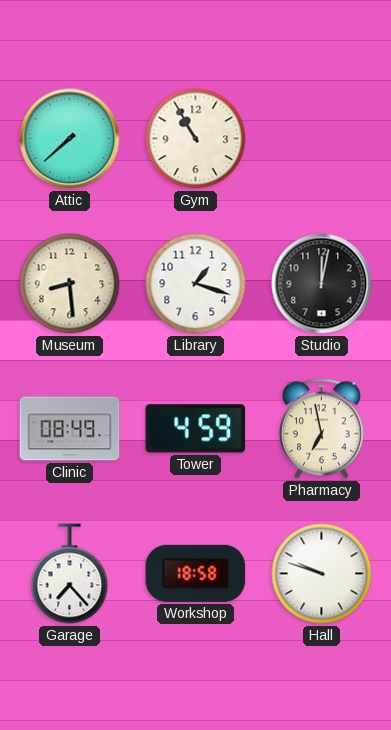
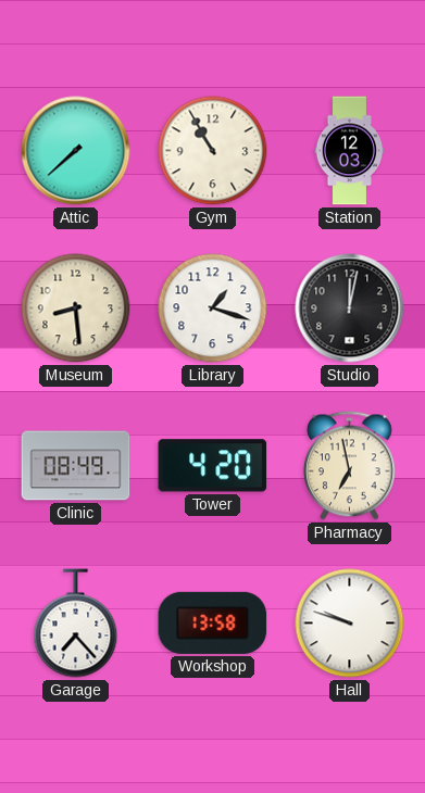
Station: none -> 12:03 (349, 151)
Tower: 4:59 -> 4:20 (213, 466)
Workshop: 18:58 -> 13:58 (213, 622)
